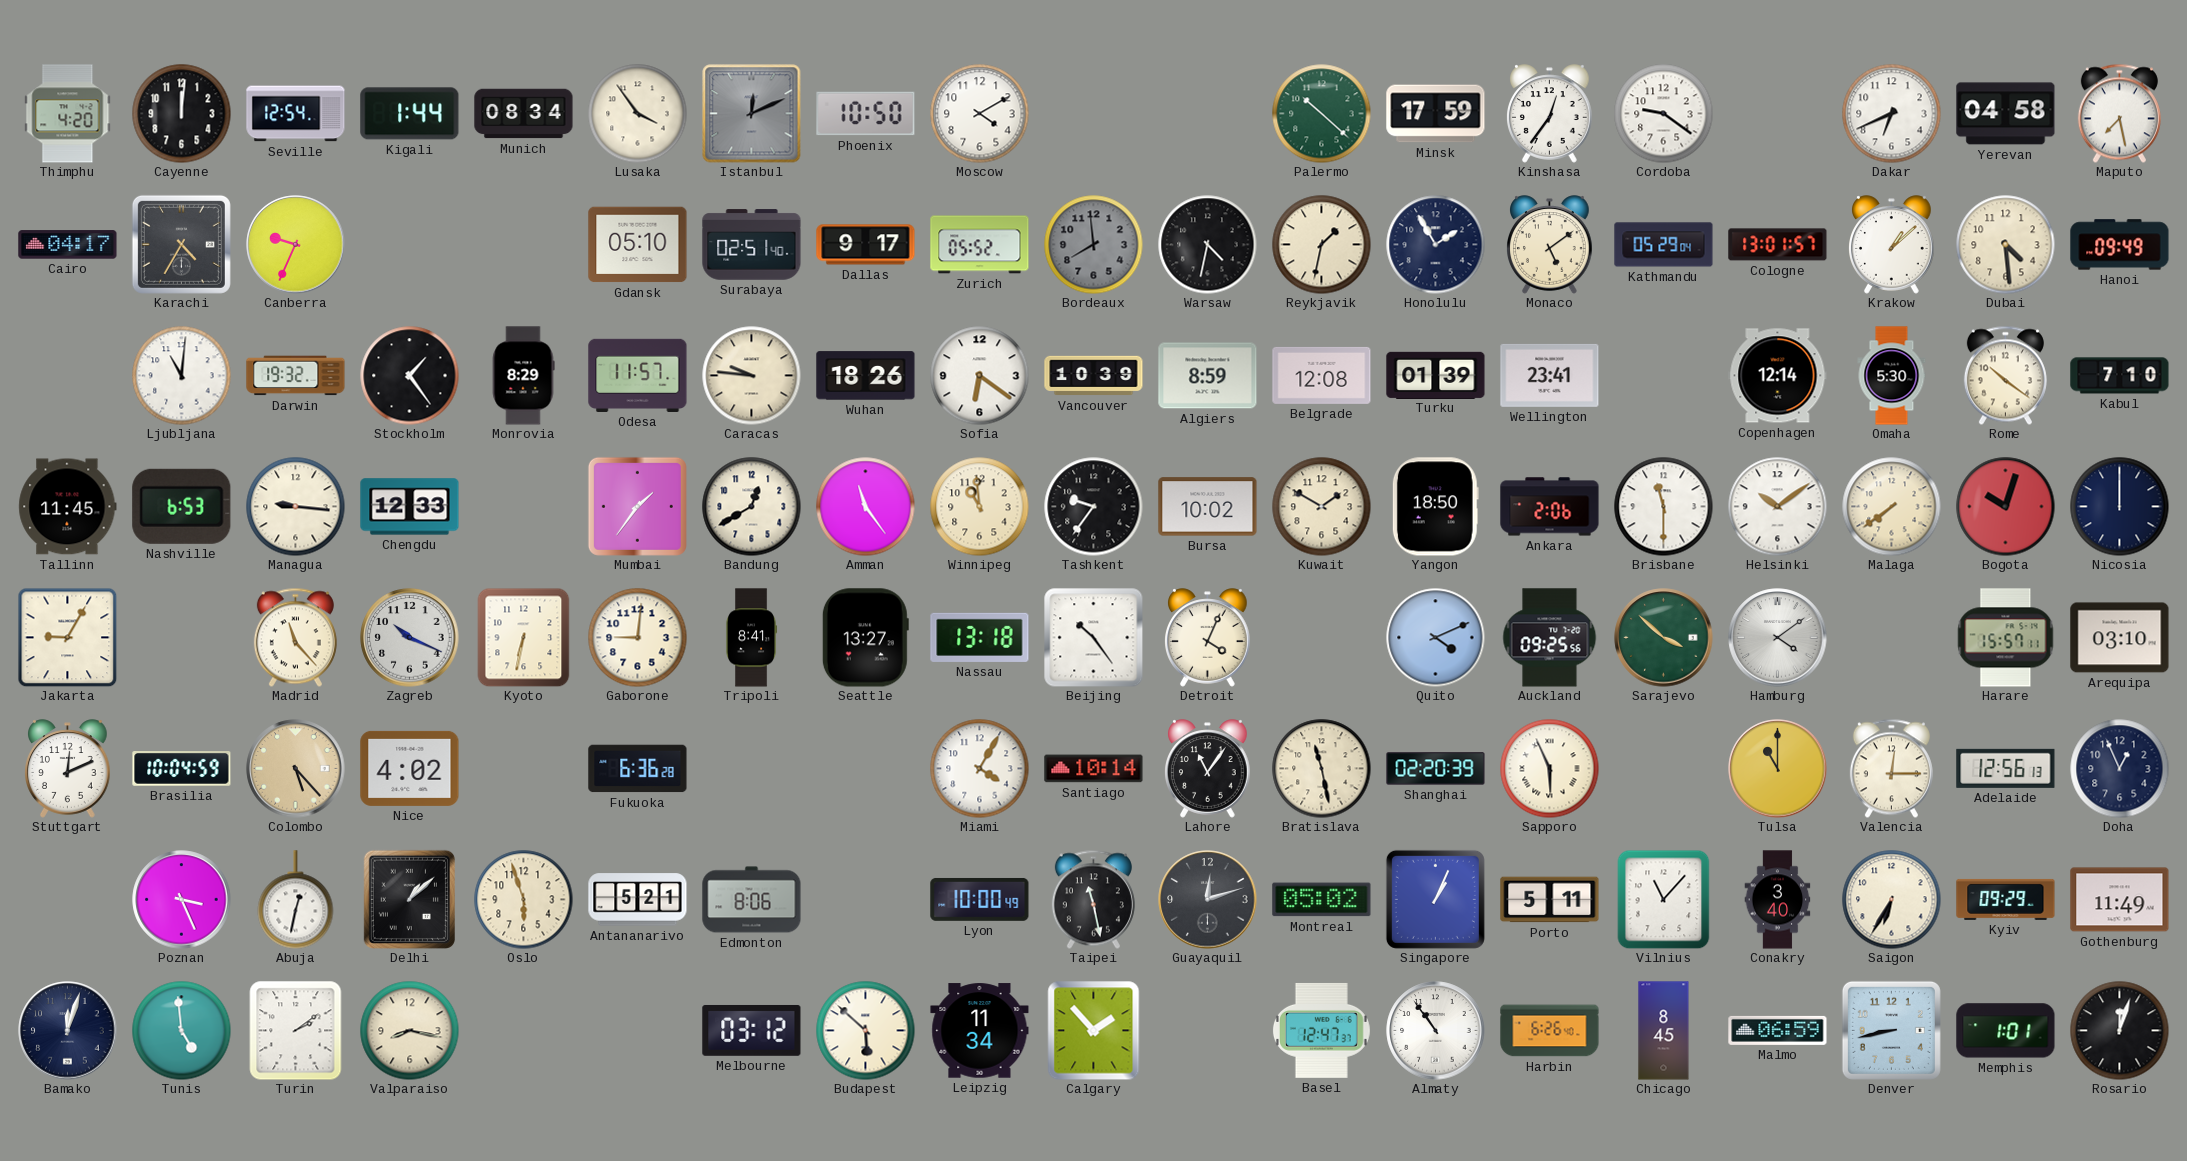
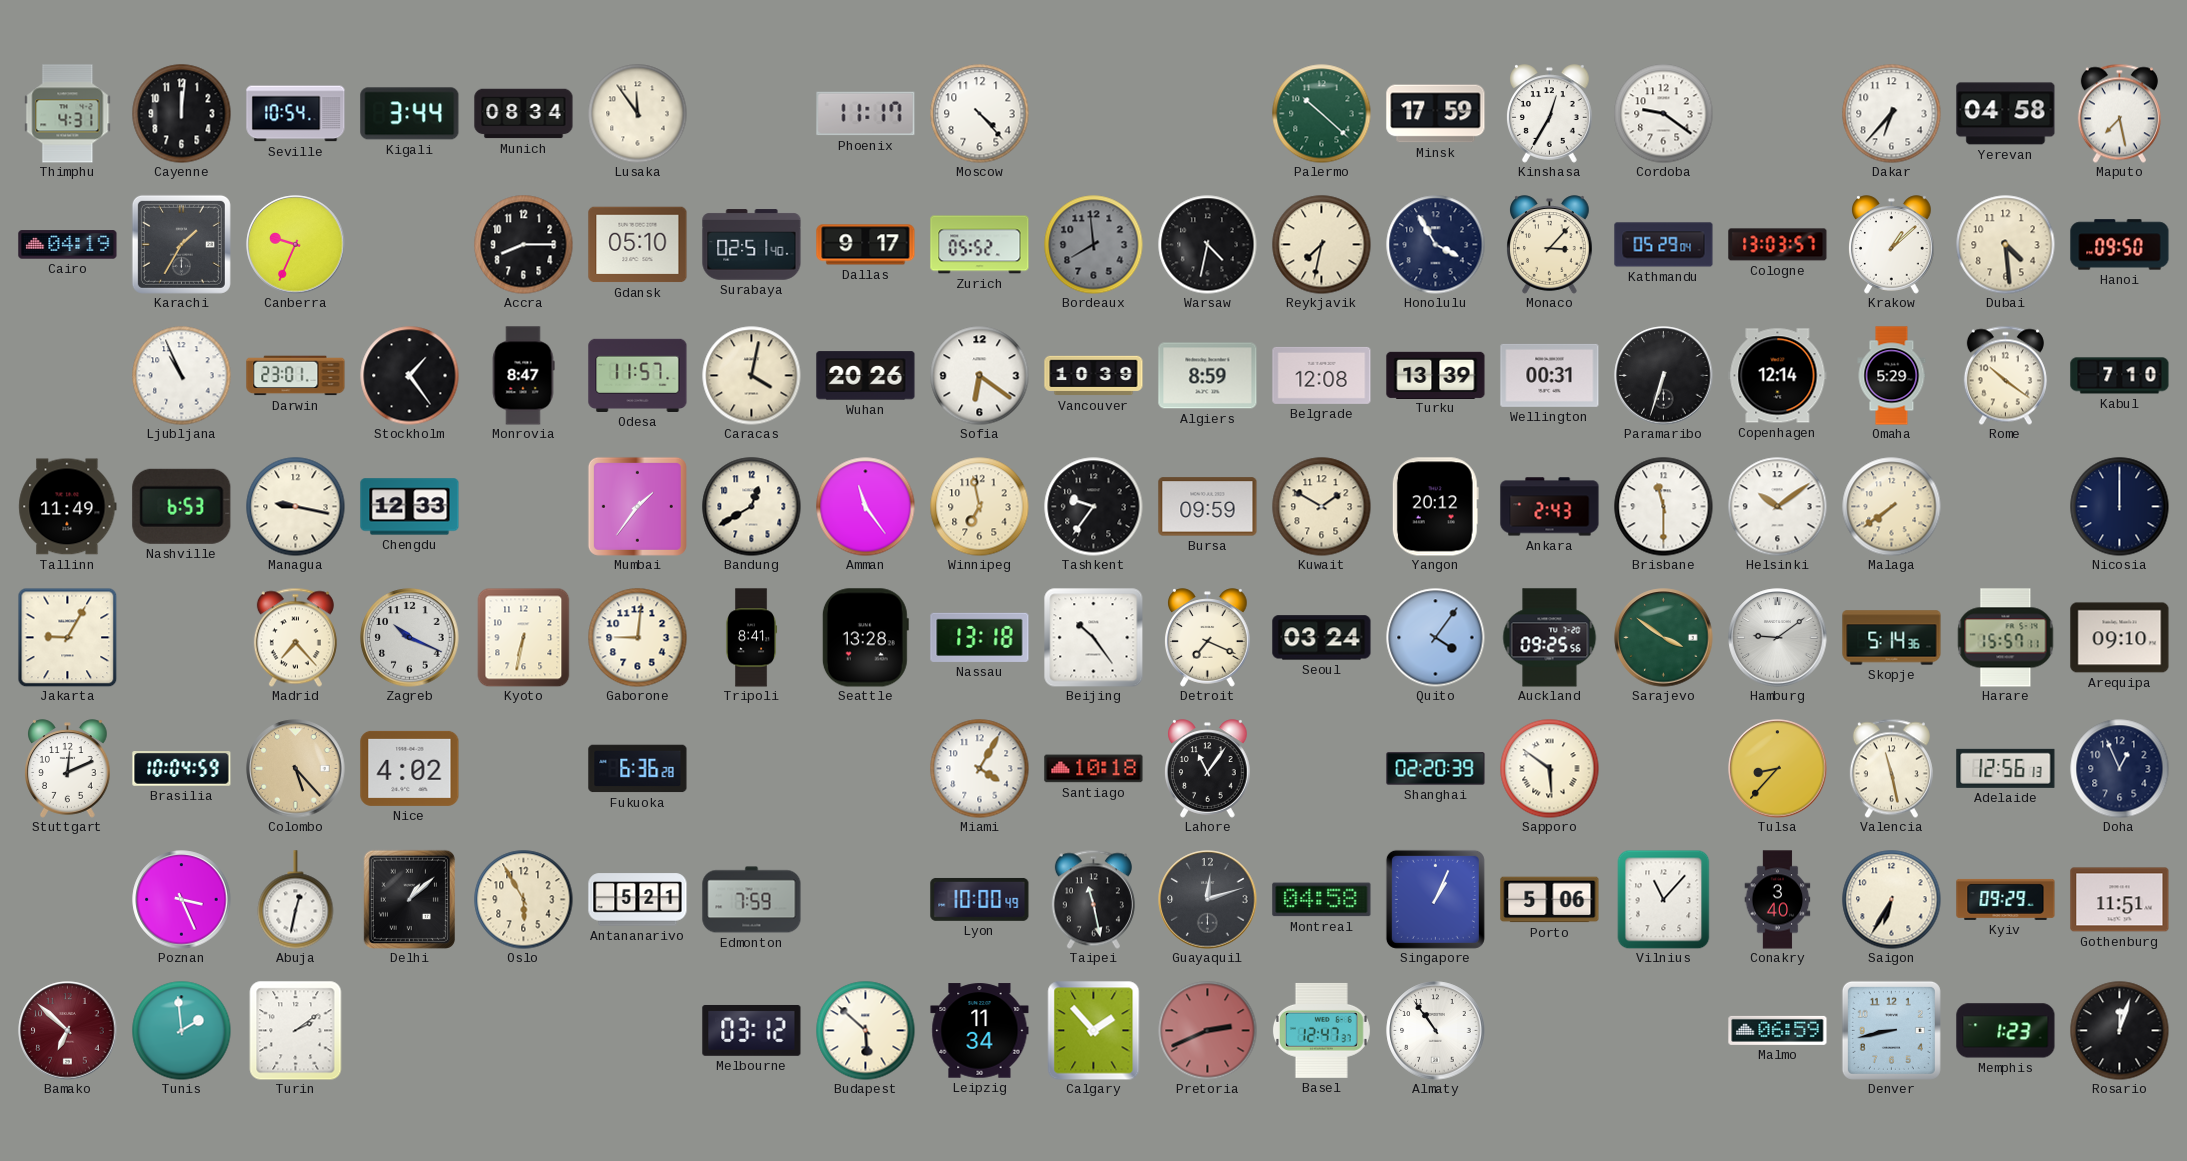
Thimphu: 4:20 -> 4:31 (68, 114)
Seville: 12:54 -> 10:54 (296, 114)
Kigali: 1:44 -> 3:44 (410, 114)
Lusaka: 3:54 -> 11:54 (638, 114)
Istanbul: 12:11 -> none (752, 114)
Phoenix: 10:50 -> 11:17 (866, 114)
Moscow: 4:10 -> 4:23 (980, 114)
Kinshasa: 12:36 -> 12:35 (1550, 114)
Dakar: 6:41 -> 6:37 (1892, 114)
Cairo: 04:17 -> 04:19 (68, 245)
Karachi: 4:35 -> 1:35 (181, 244)
Accra: none -> 8:15 (524, 245)
Reykjavik: 1:32 -> 7:32 (1322, 245)
Honolulu: 1:55 -> 3:55 (1436, 245)
Monaco: 5:09 -> 3:07 (1550, 245)
Cologne: 13:01 -> 13:03 (1778, 245)
Hanoi: 09:49 -> 09:50 (2120, 245)
Ljubljana: 11:01 -> 10:56 (182, 376)
Darwin: 19:32 -> 23:01 (296, 376)
Monrovia: 8:29 -> 8:47 (523, 376)
Caracas: 9:46 -> 4:02 (752, 376)
Wuhan: 18:26 -> 20:26 (866, 376)
Turku: 01:39 -> 13:39 (1436, 375)
Wellington: 23:41 -> 00:31 (1550, 375)
Paramaribo: none -> 6:33 (1664, 376)
Omaha: 5:30 -> 5:29 (1892, 376)
Tallinn: 11:45 -> 11:49 (68, 507)
Managua: 9:16 -> 9:17 (296, 507)
Winnipeg: 10:59 -> 6:58 (980, 507)
Bursa: 10:02 -> 09:59 (1208, 507)
Yangon: 18:50 -> 20:12 (1435, 507)
Ankara: 2:06 -> 2:43 (1550, 507)
Bogota: 10:03 -> none (2006, 507)
Madrid: 11:23 -> 7:23 (295, 637)
Seattle: 13:27 -> 13:28 (865, 638)
Detroit: 4:04 -> 7:19 (1208, 638)
Seoul: none -> 03:24 (1322, 638)
Quito: 4:11 -> 4:06 (1436, 638)
Sarajevo: 3:52 -> 3:51 (1664, 638)
Hamburg: 4:09 -> 9:09 (1778, 638)
Skopje: none -> 5:14 (1892, 638)
Arequipa: 03:10 -> 09:10 (2120, 638)
Santiago: 10:14 -> 10:18 (1094, 769)
Bratislava: 11:28 -> none (1322, 769)
Sapporo: 5:56 -> 5:51 (1550, 769)
Tulsa: 11:00 -> 8:37 (1778, 769)
Valencia: 12:15 -> 11:28 (1891, 768)
Oslo: 5:57 -> 5:55 (524, 900)
Edmonton: 8:06 -> 7:59 (752, 900)
Montreal: 05:02 -> 04:58 (1322, 900)
Porto: 5:11 -> 5:06 (1550, 900)
Gothenburg: 11:49 -> 11:51 (2120, 900)
Bamako: 12:03 -> 6:52 (68, 1031)
Bamako dial: navy -> burgundy (68, 1031)
Tunis: 4:59 -> 1:59 (182, 1031)
Valparaiso: 8:17 -> none (410, 1031)
Pretoria: none -> 2:41 (1208, 1031)
Harbin: 6:26 -> none (1550, 1031)
Chicago: 8:45 -> none (1664, 1031)
Memphis: 1:01 -> 1:23 (2006, 1031)
